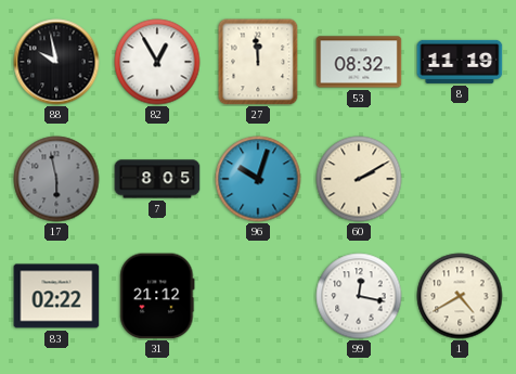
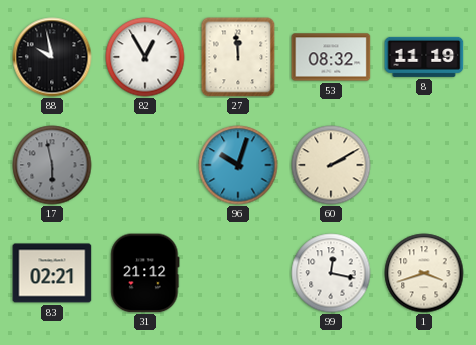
7: 8:05 -> none (157, 179)
83: 02:22 -> 02:21 (52, 273)
1: 4:40 -> 3:42 (424, 273)
